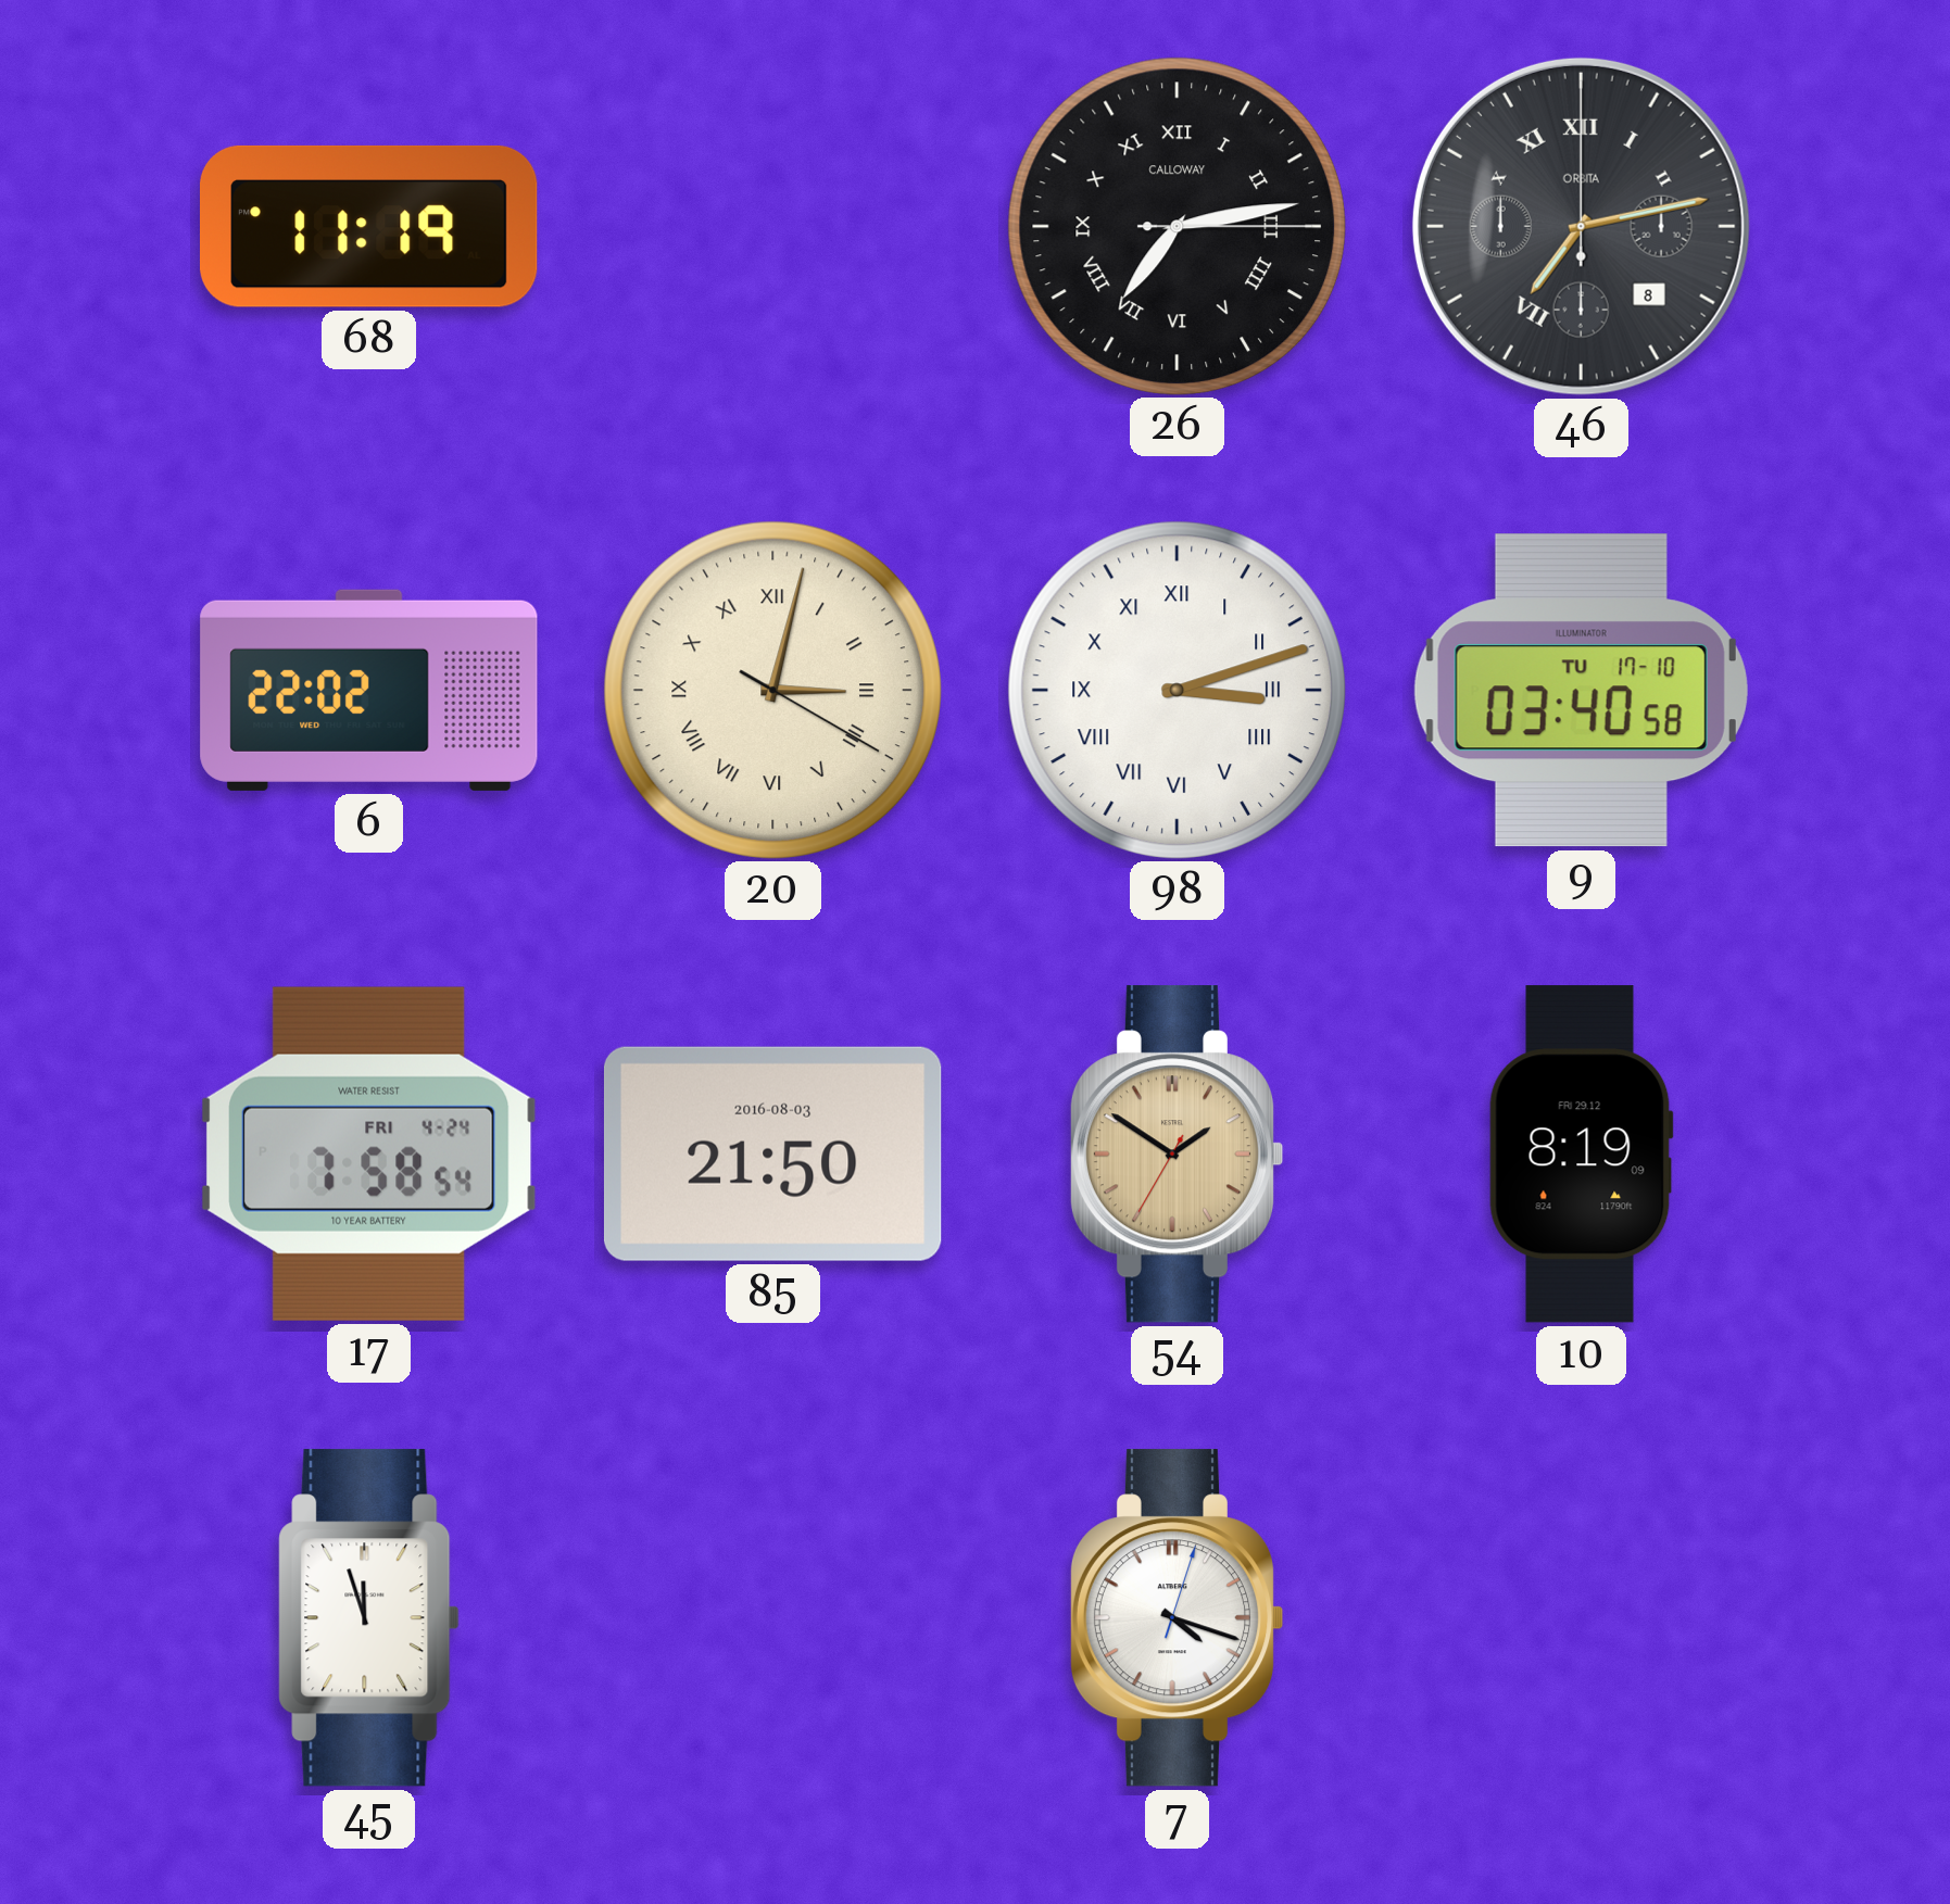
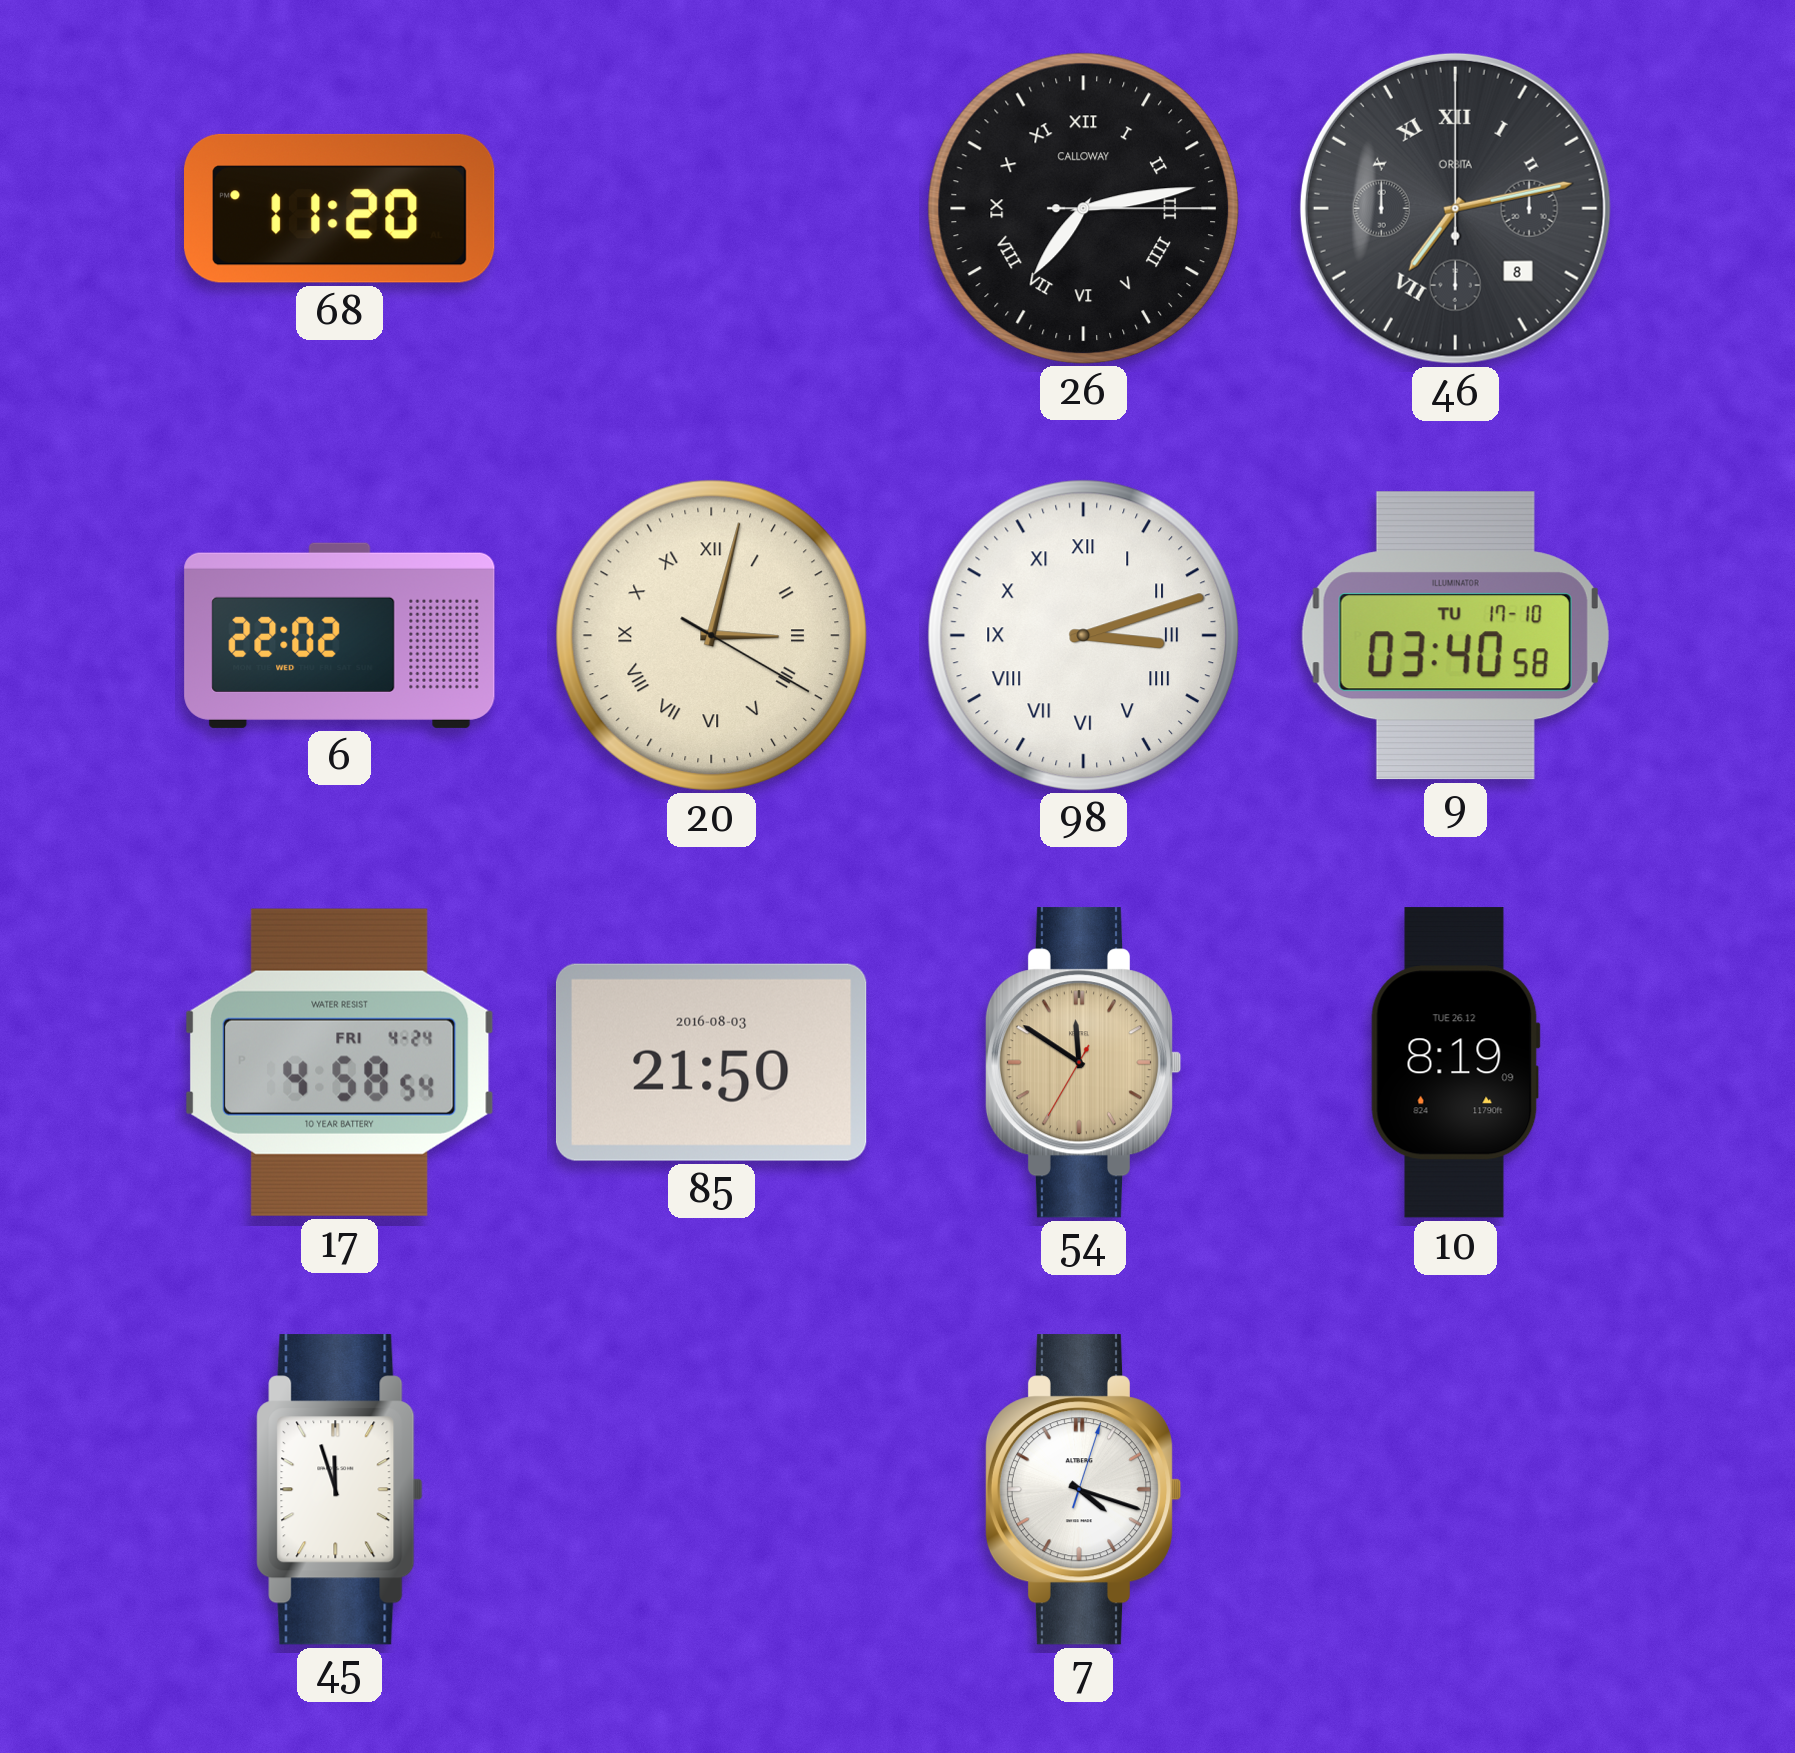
68: 11:19 -> 11:20 (340, 208)
17: 7:58 -> 4:58 (339, 1062)
54: 1:50 -> 11:50 (1083, 1063)
10 date: FRI 29.12 -> TUE 26.12 (1455, 1063)
